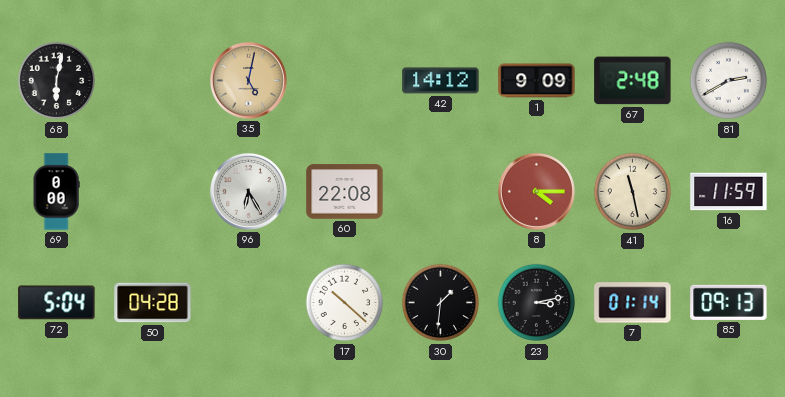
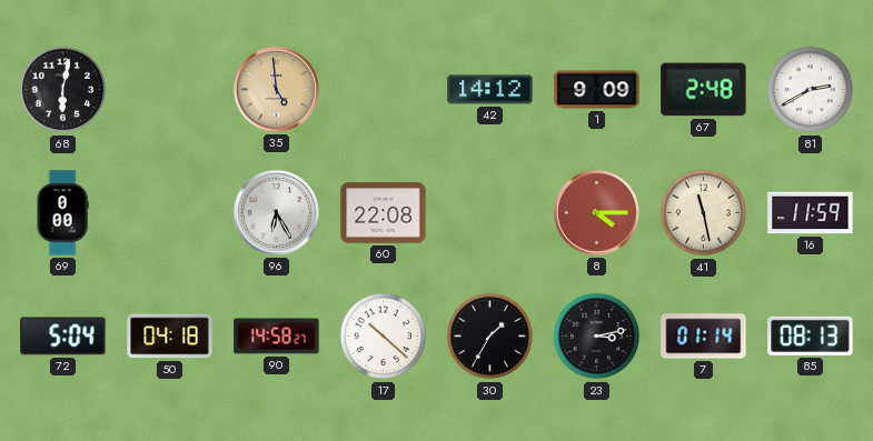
35: 5:02 -> 4:59 (276, 89)
50: 04:28 -> 04:18 (170, 337)
90: none -> 14:58 (277, 337)
30: 1:31 -> 1:35 (490, 337)
85: 09:13 -> 08:13 (811, 335)
